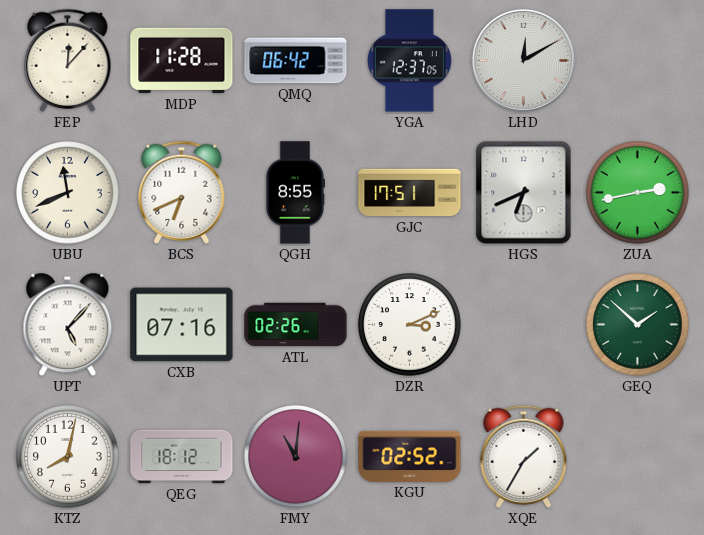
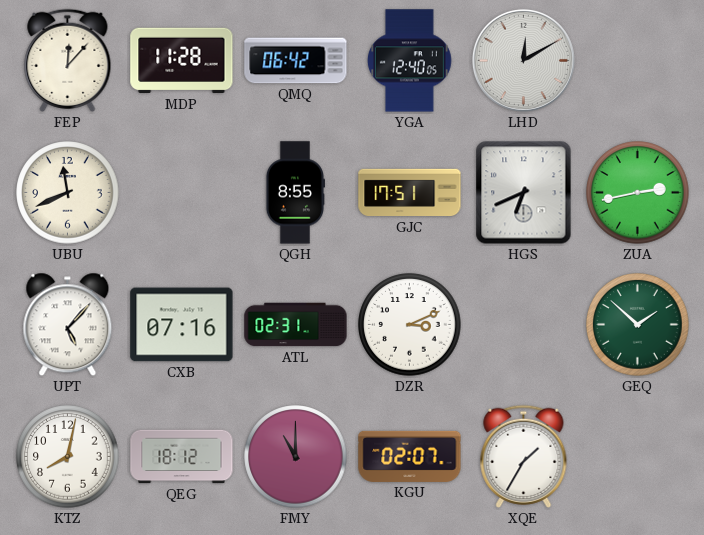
YGA: 12:37 -> 12:40 (409, 61)
BCS: 6:41 -> none (182, 192)
ATL: 02:26 -> 02:31 (296, 325)
FMY: 11:01 -> 11:00 (296, 457)
KGU: 02:52 -> 02:07 (410, 456)
